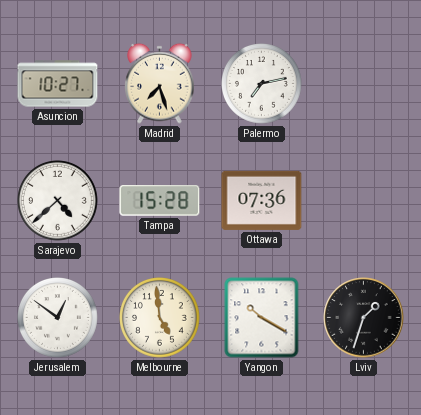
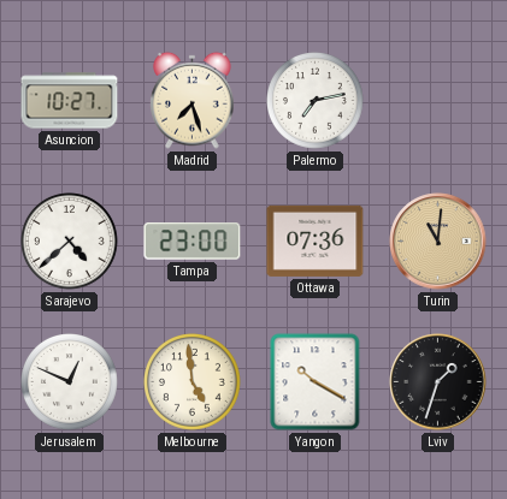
Tampa: 15:28 -> 23:00 (193, 242)
Turin: none -> 11:01 (438, 242)
Jerusalem: 12:51 -> 12:49 (70, 382)
